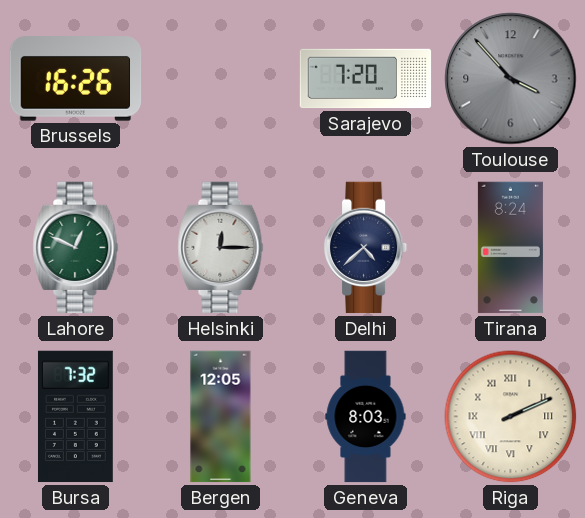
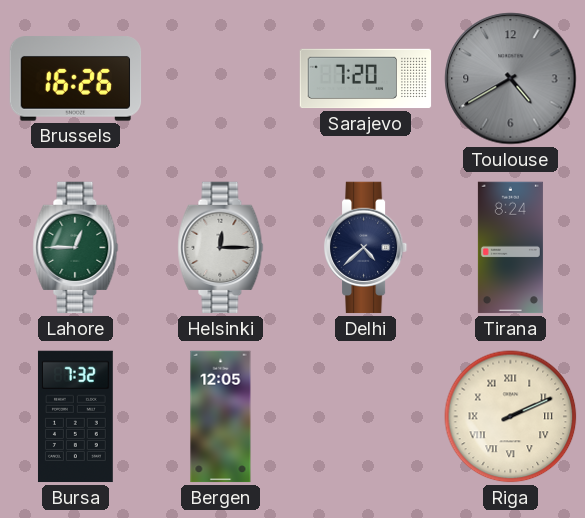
Toulouse: 3:53 -> 4:40 (511, 79)
Lahore: 12:49 -> 12:45 (76, 248)
Geneva: 8:03 -> none (366, 417)
